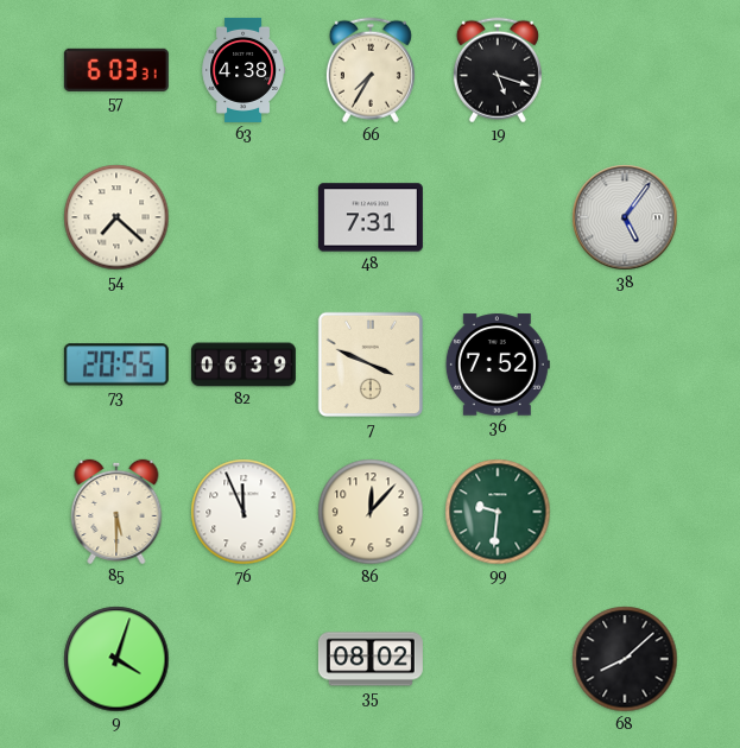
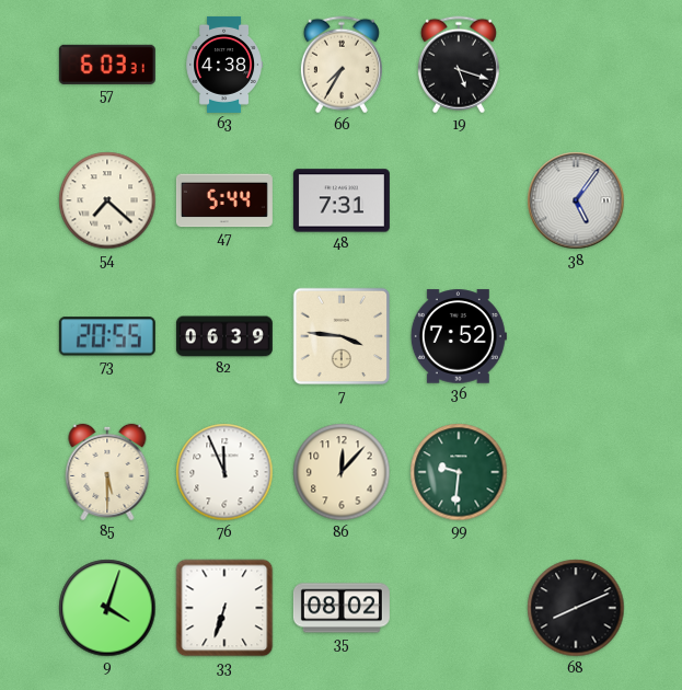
47: none -> 5:44 (224, 200)
7: 3:49 -> 3:46 (342, 336)
33: none -> 6:33 (224, 608)
68: 8:08 -> 8:11 (576, 608)
